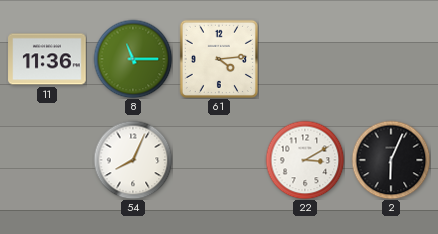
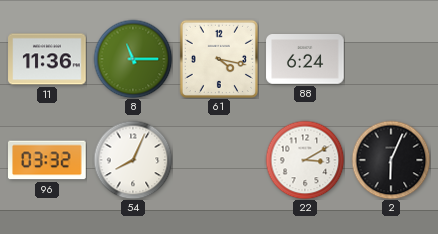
61: 4:14 -> 4:17 (219, 59)
88: none -> 6:24 (305, 60)
96: none -> 03:32 (48, 160)
